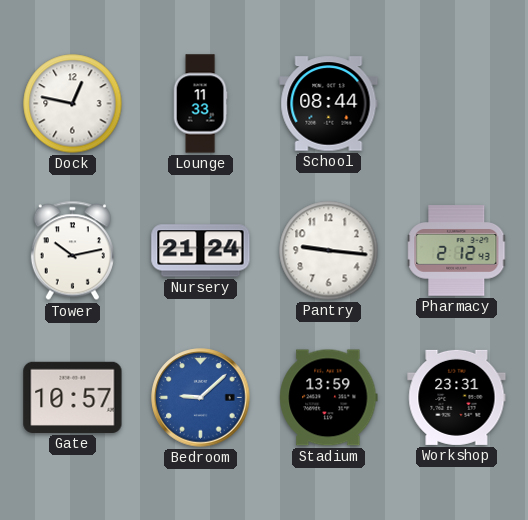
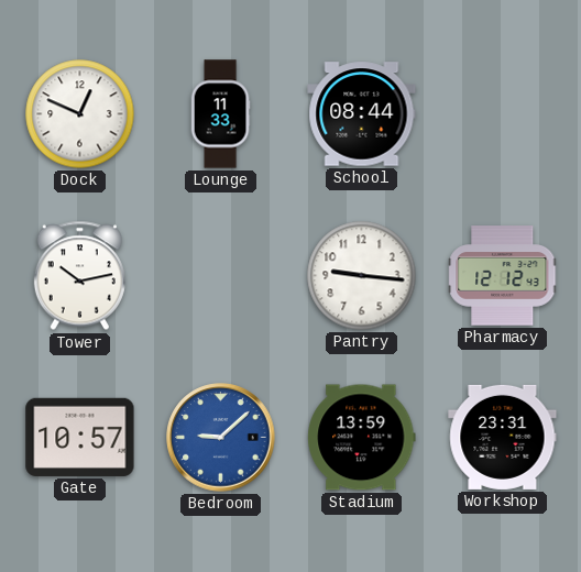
Dock: 12:47 -> 12:49 (80, 114)
Nursery: 21:24 -> none (201, 251)
Pharmacy: 2:12 -> 12:12 (503, 276)
